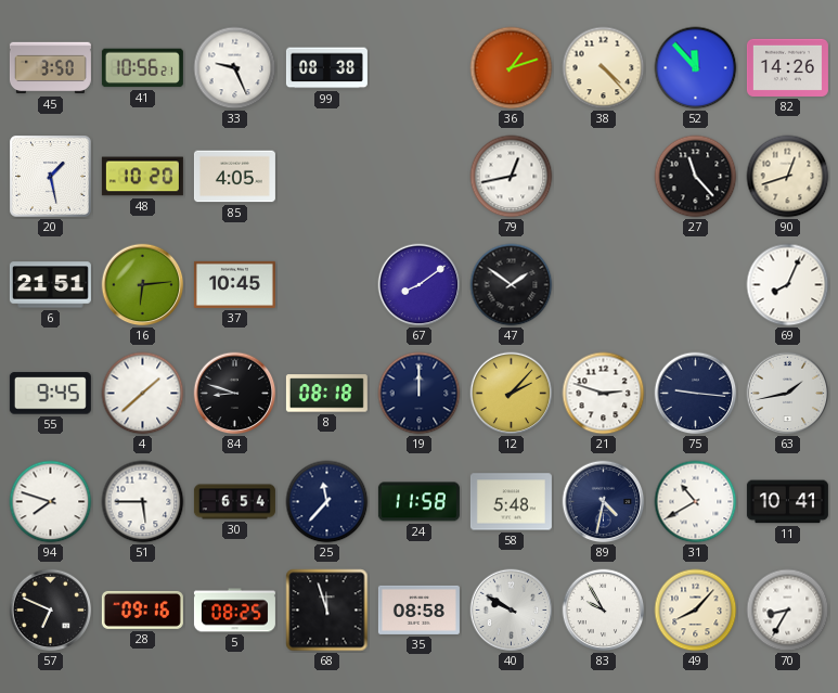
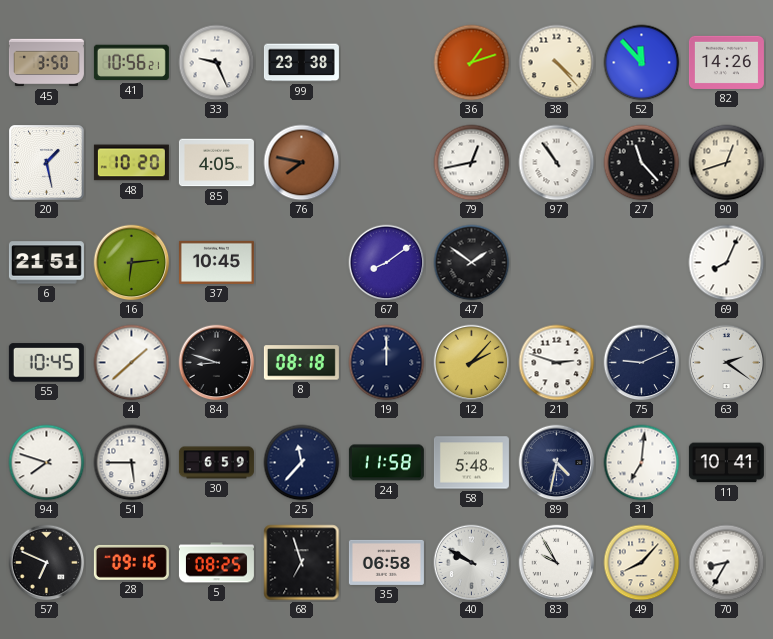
99: 08:38 -> 23:38 (301, 63)
76: none -> 7:47 (302, 163)
97: none -> 10:54 (557, 163)
55: 9:45 -> 10:45 (46, 363)
75: 9:16 -> 9:11 (642, 363)
63: 1:43 -> 2:21 (727, 363)
30: 6:54 -> 6:59 (216, 463)
31: 10:40 -> 7:01 (642, 463)
68: 11:57 -> 6:57 (302, 563)
35: 08:58 -> 06:58 (386, 562)
